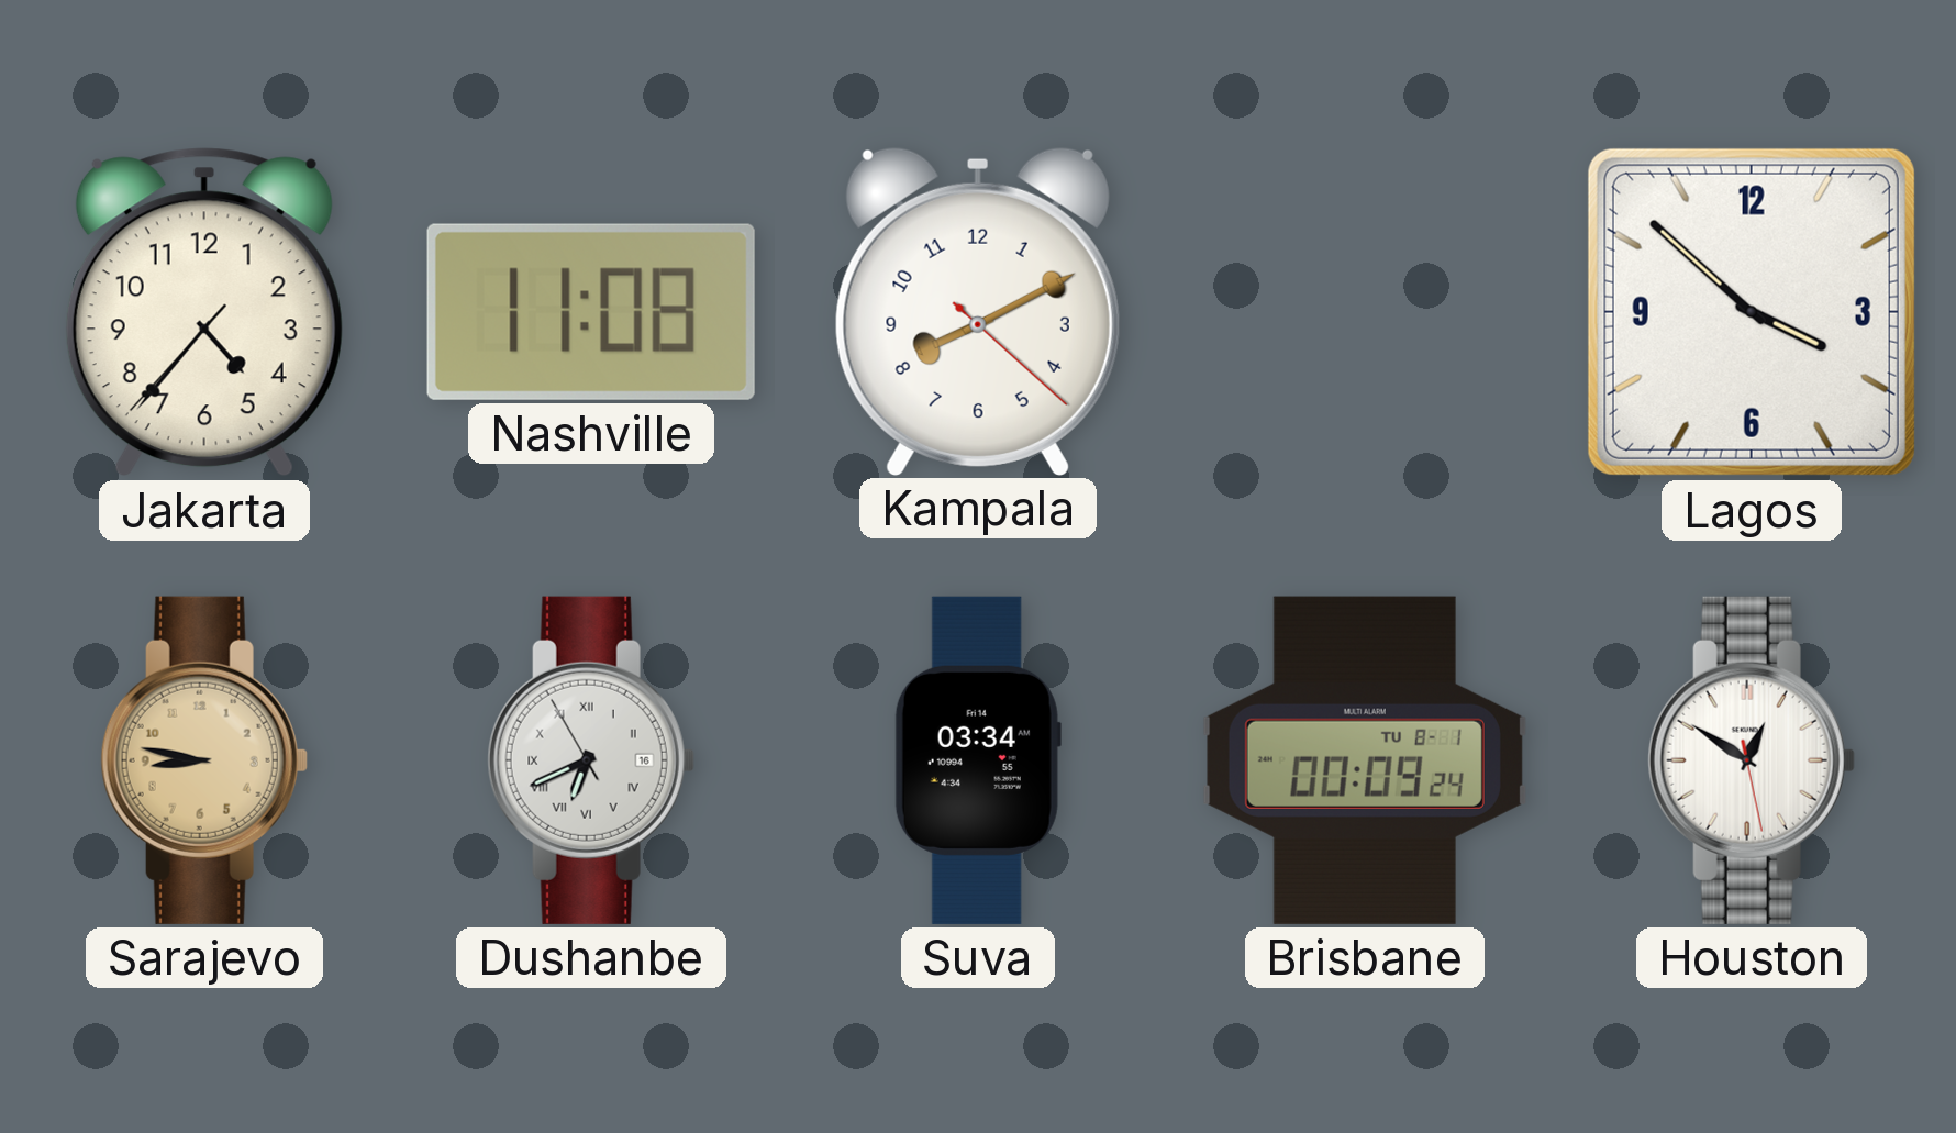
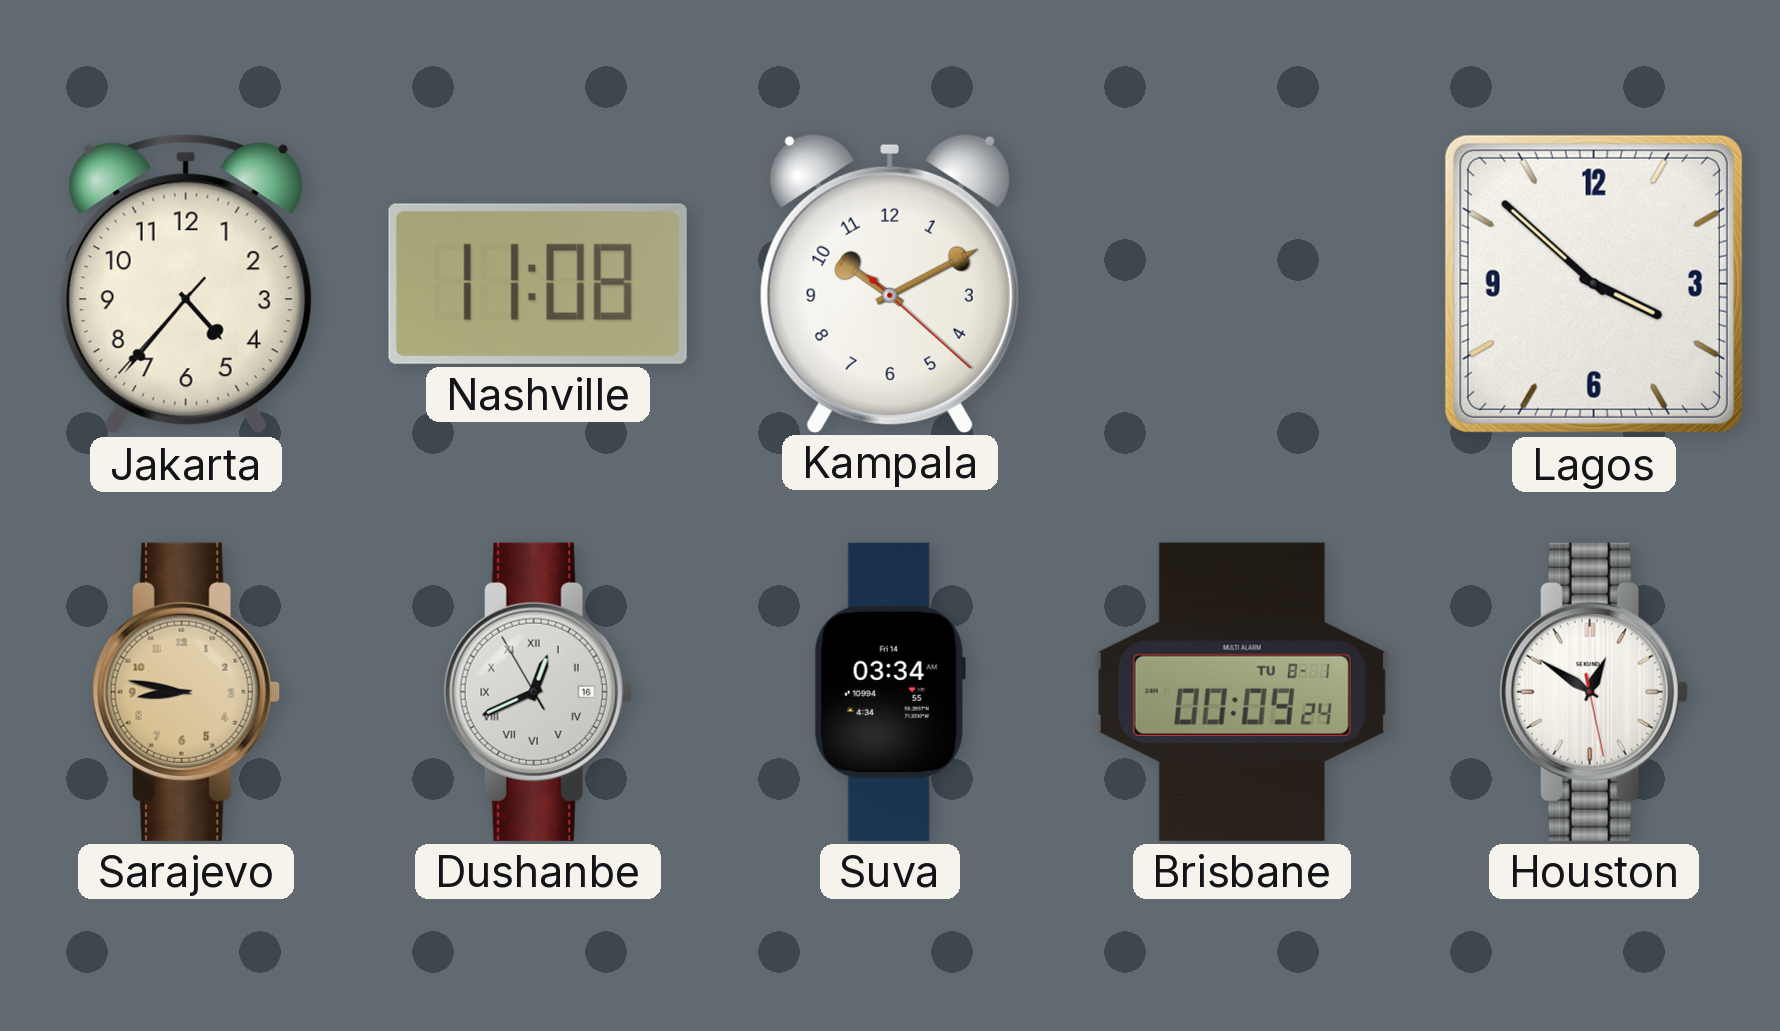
Kampala: 8:10 -> 10:10 (890, 283)
Dushanbe: 6:40 -> 12:40 (538, 692)
